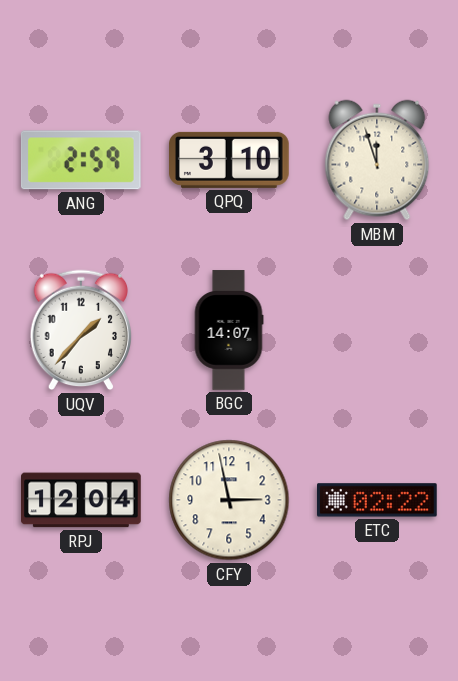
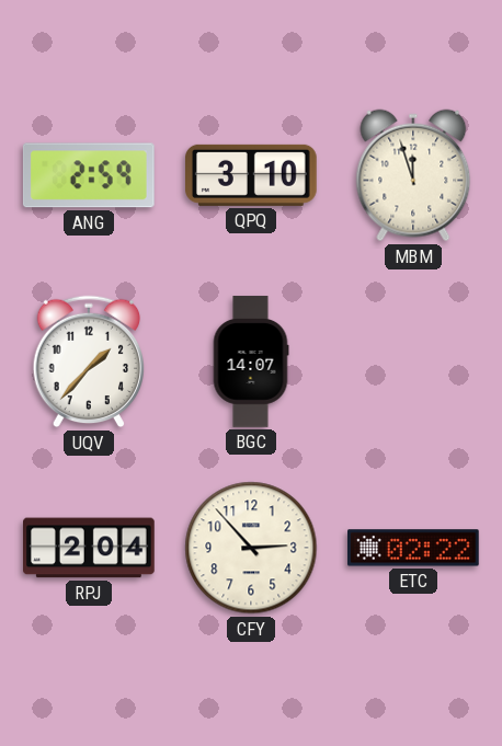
RPJ: 12:04 -> 2:04 (90, 548)
CFY: 2:58 -> 2:53 (251, 548)
